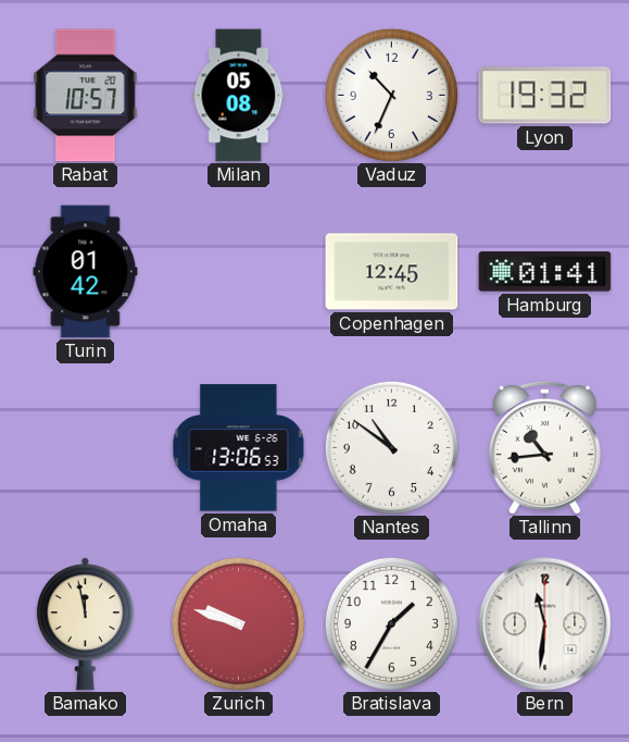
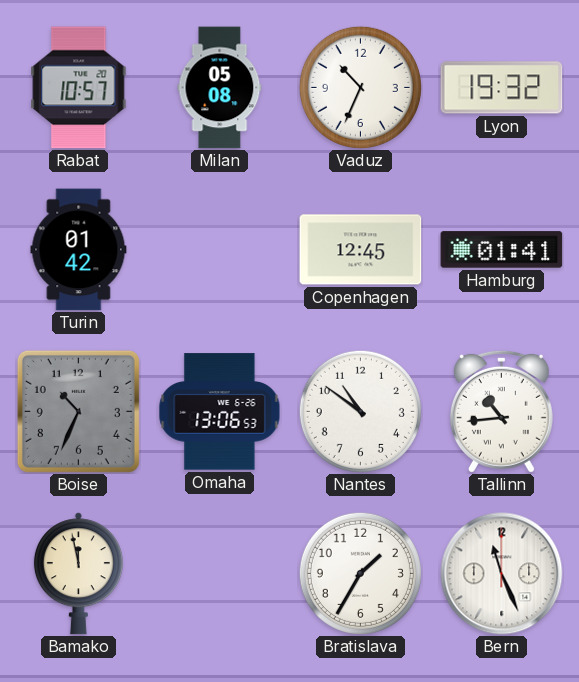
Boise: none -> 10:34 (78, 411)
Zurich: 9:48 -> none (238, 623)
Bern: 11:31 -> 11:26 (502, 574)
